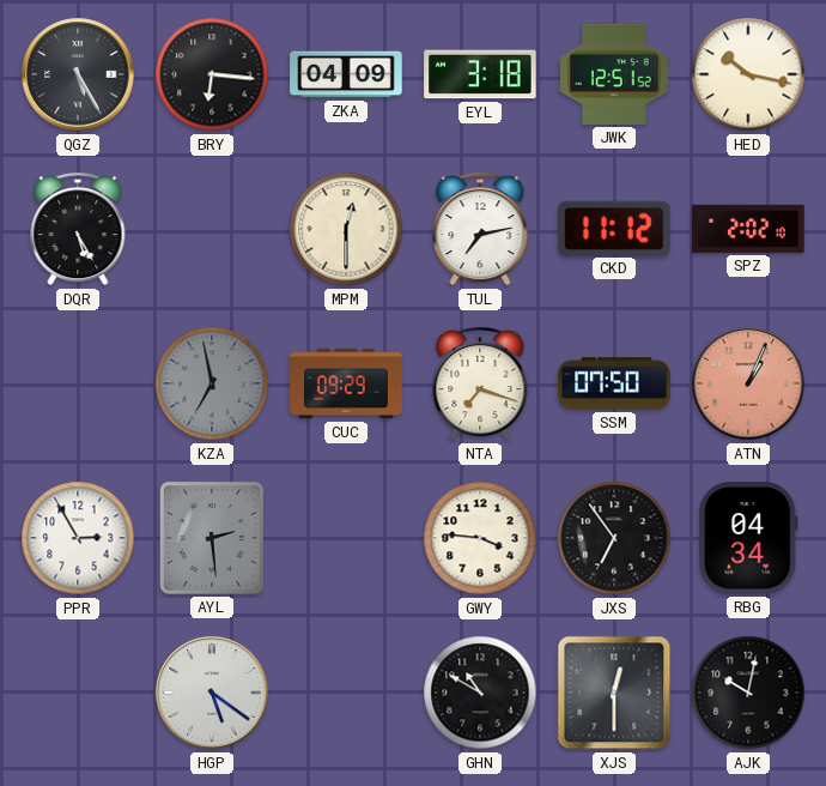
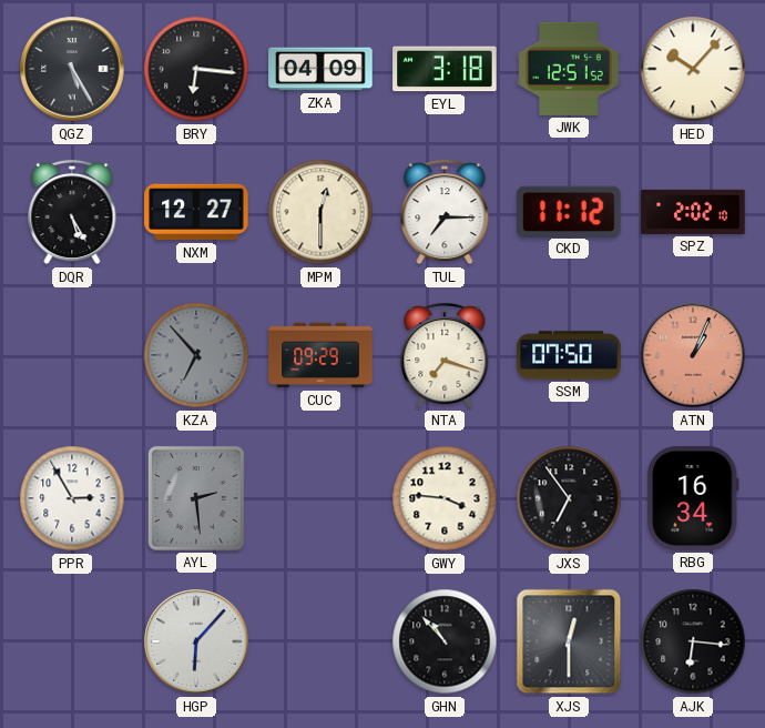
HED: 10:17 -> 10:07 (693, 69)
NXM: none -> 12:27 (196, 212)
TUL: 7:13 -> 7:15 (445, 212)
KZA: 6:58 -> 6:53 (196, 355)
RBG: 04:34 -> 16:34 (693, 498)
HGP: 5:21 -> 6:07 (196, 641)
GHN: 10:50 -> 10:53 (445, 641)
AJK: 10:02 -> 6:16 (693, 641)
